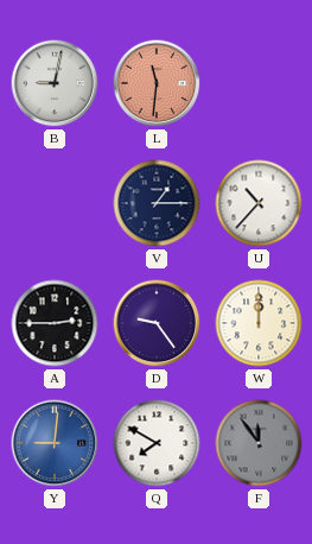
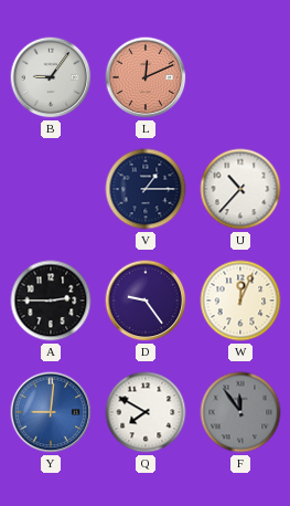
B: 9:02 -> 9:06 (51, 77)
L: 11:31 -> 12:11 (146, 77)
W: 12:00 -> 12:04 (240, 301)
